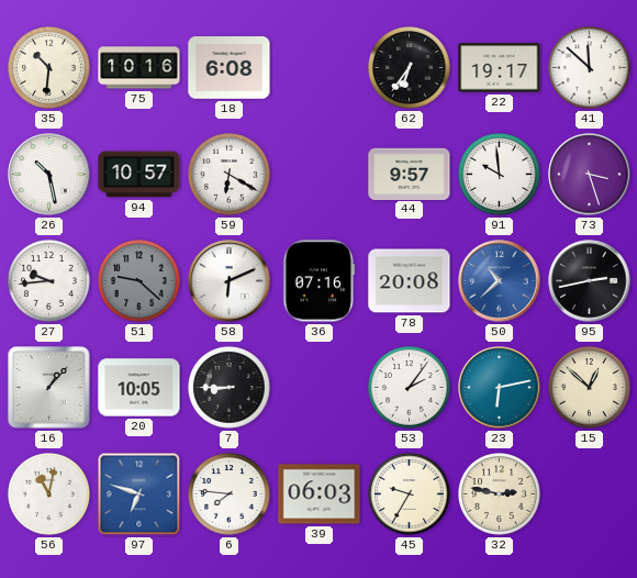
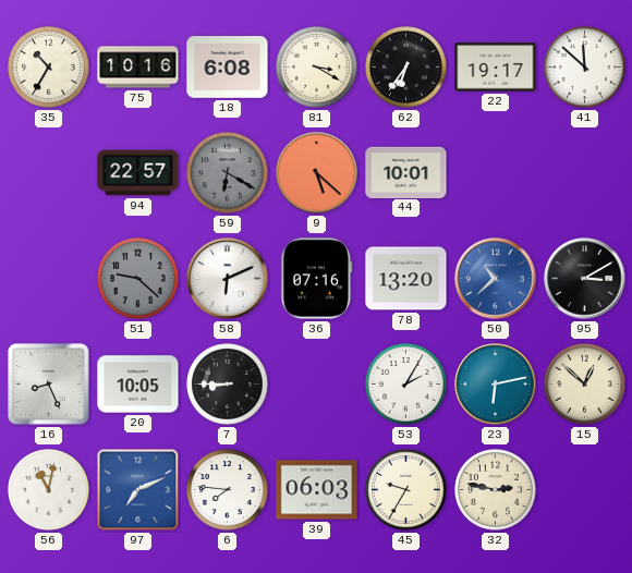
35: 10:31 -> 10:35 (49, 68)
81: none -> 3:20 (317, 68)
26: 10:28 -> none (49, 175)
94: 10:57 -> 22:57 (138, 173)
59 dial: white -> grey (228, 173)
9: none -> 5:22 (317, 173)
44: 9:57 -> 10:01 (406, 172)
91: 9:59 -> none (500, 175)
73: 3:27 -> none (590, 175)
27: 9:44 -> none (49, 281)
78: 20:08 -> 13:20 (406, 279)
95: 2:43 -> 3:10 (585, 279)
16: 1:07 -> 8:26 (49, 385)
53: 2:06 -> 2:05 (406, 385)
97: 6:48 -> 7:11 (138, 490)
